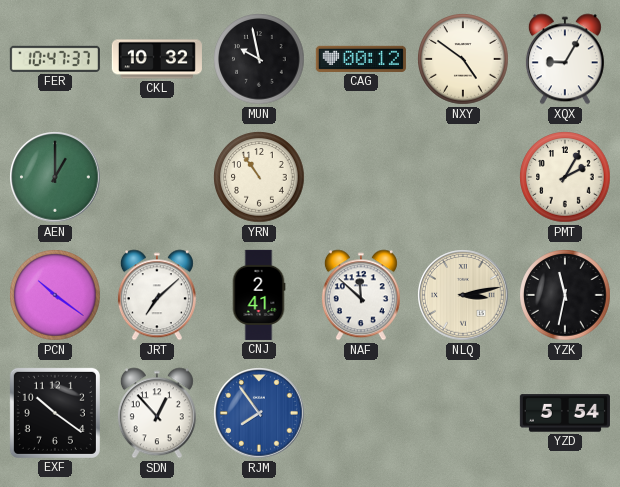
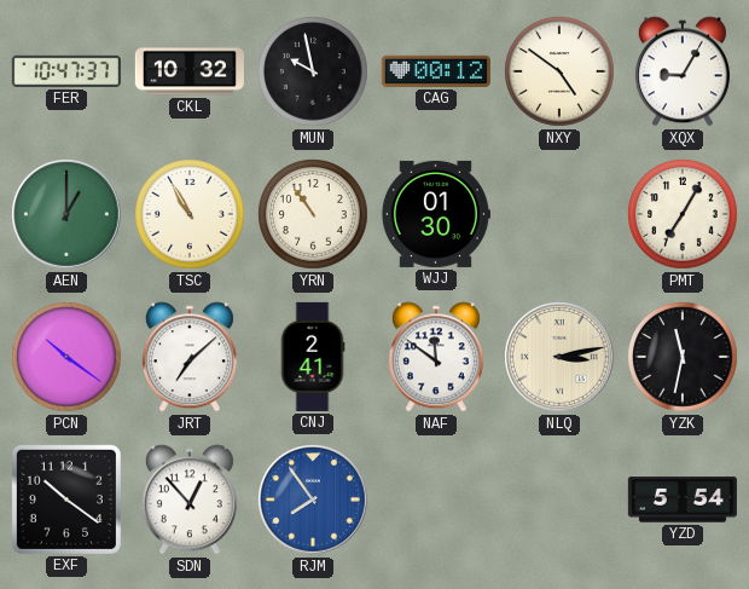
TSC: none -> 10:55 (190, 214)
WJJ: none -> 01:30 (435, 214)
PMT: 2:05 -> 7:05 (683, 214)
NAF: 11:52 -> 11:51 (436, 357)
